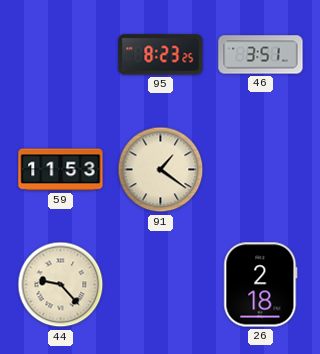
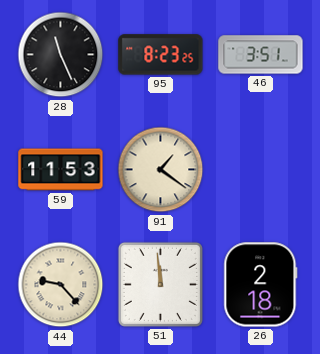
28: none -> 11:26 (61, 55)
51: none -> 11:59 (160, 284)
